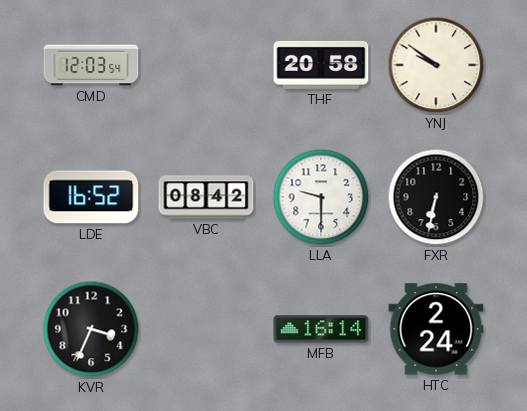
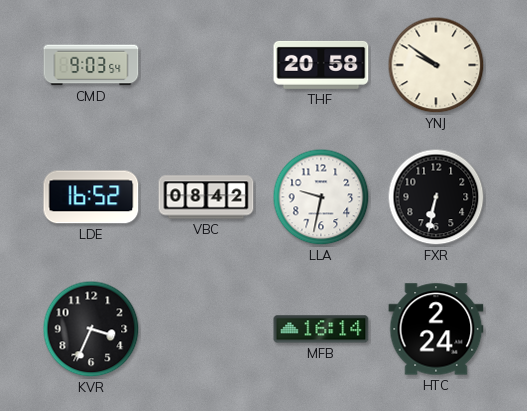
CMD: 12:03 -> 9:03 (91, 65)
LLA: 9:30 -> 9:32 (321, 197)
